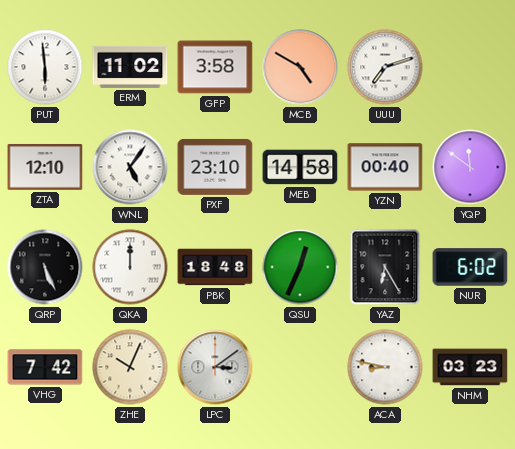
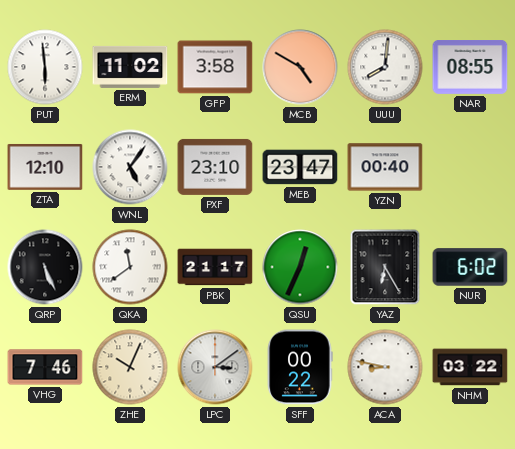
UUU: 7:12 -> 8:01 (385, 67)
NAR: none -> 08:55 (470, 68)
MEB: 14:58 -> 23:47 (300, 167)
YQP: 11:51 -> none (470, 167)
QKA: 12:00 -> 11:39 (130, 267)
PBK: 18:48 -> 21:17 (215, 267)
VHG: 7:42 -> 7:46 (45, 367)
SFF: none -> 00:22 (300, 367)
NHM: 03:23 -> 03:22 (470, 367)
